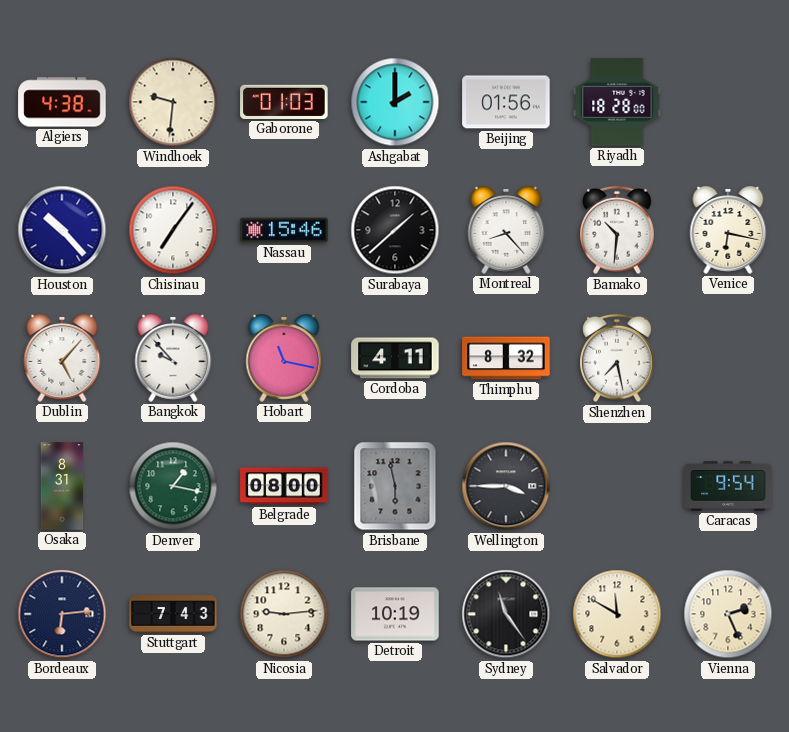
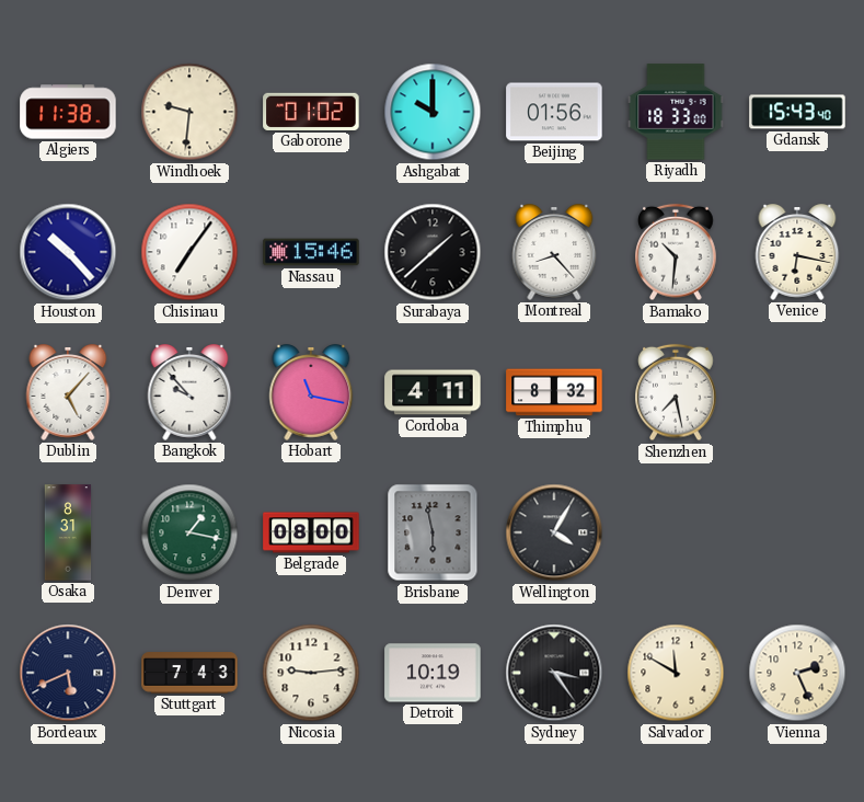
Algiers: 4:38 -> 11:38 (68, 112)
Gaborone: 01:03 -> 01:02 (311, 112)
Ashgabat: 2:00 -> 10:00 (433, 112)
Riyadh: 18:28 -> 18:33 (676, 112)
Gdansk: none -> 15:43 (797, 112)
Wellington: 3:45 -> 4:05 (554, 532)
Caracas: 9:54 -> none (728, 486)
Bordeaux: 6:14 -> 5:41 (68, 673)
Sydney: 11:24 -> 3:24 (554, 673)
